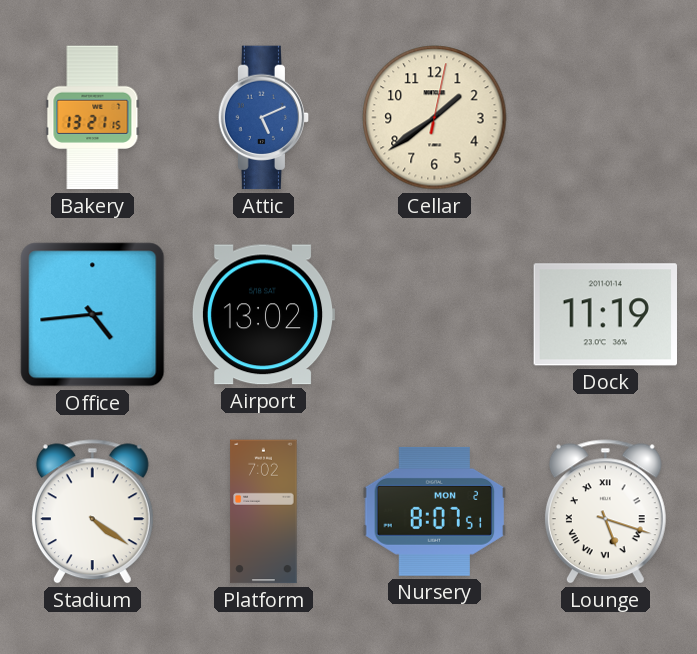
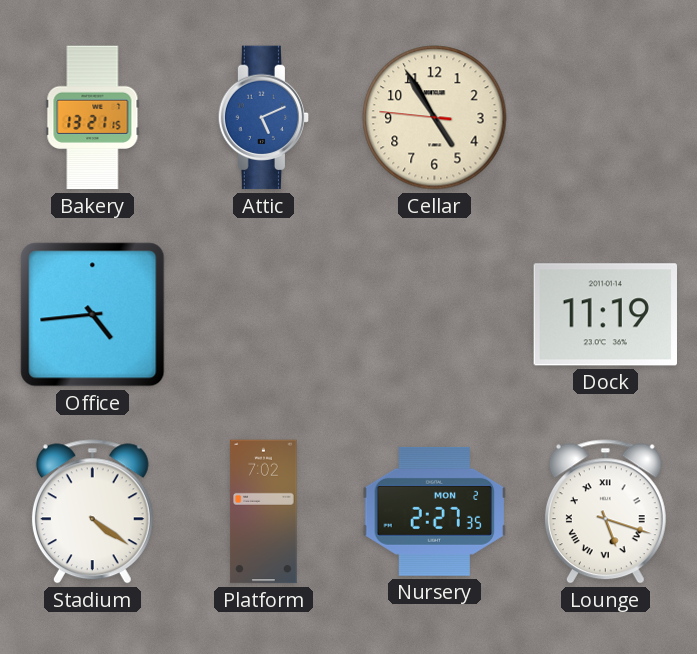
Cellar: 1:39 -> 4:54 (435, 118)
Airport: 13:02 -> none (263, 315)
Nursery: 8:07 -> 2:27 (435, 511)
